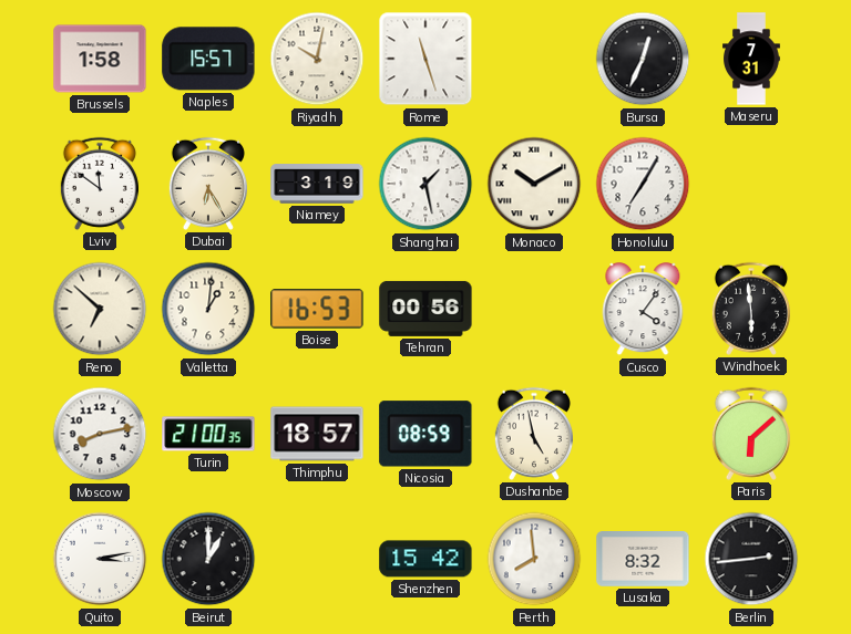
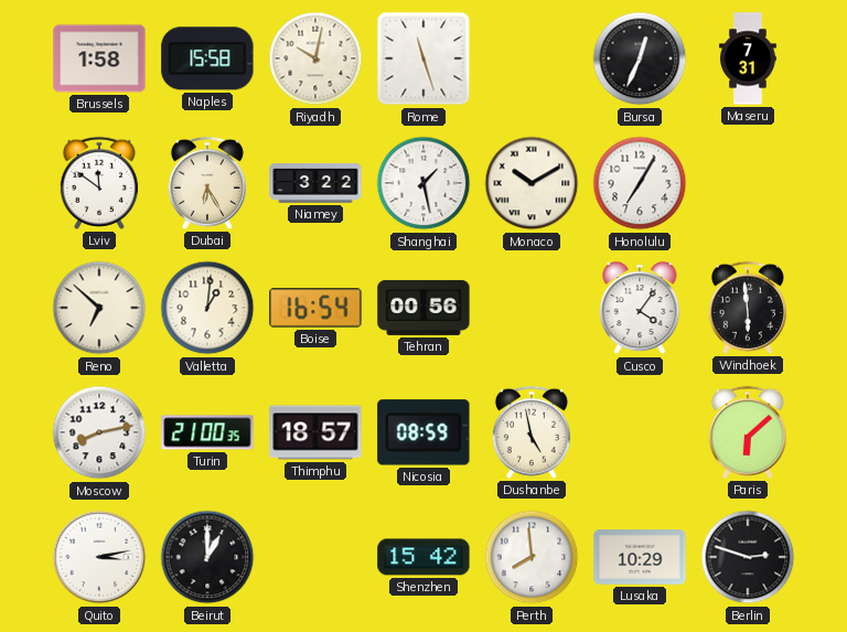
Naples: 15:57 -> 15:58 (207, 58)
Niamey: 3:19 -> 3:22 (315, 183)
Boise: 16:53 -> 16:54 (315, 308)
Lusaka: 8:32 -> 10:29 (640, 558)
Berlin: 2:44 -> 2:48 (748, 557)
